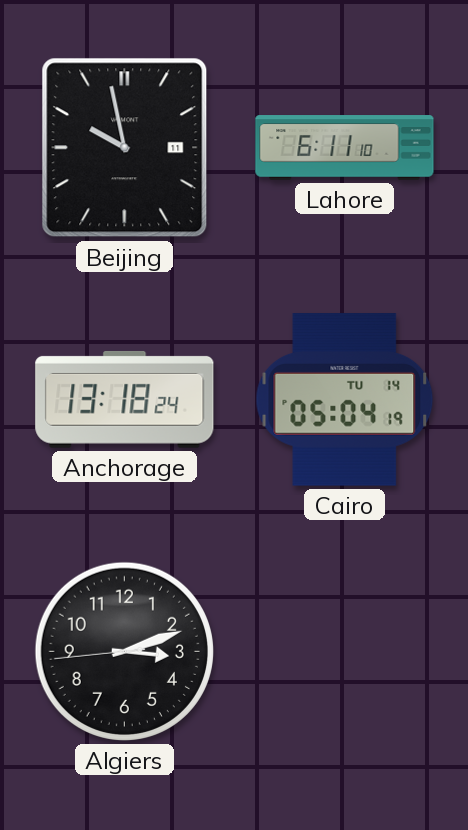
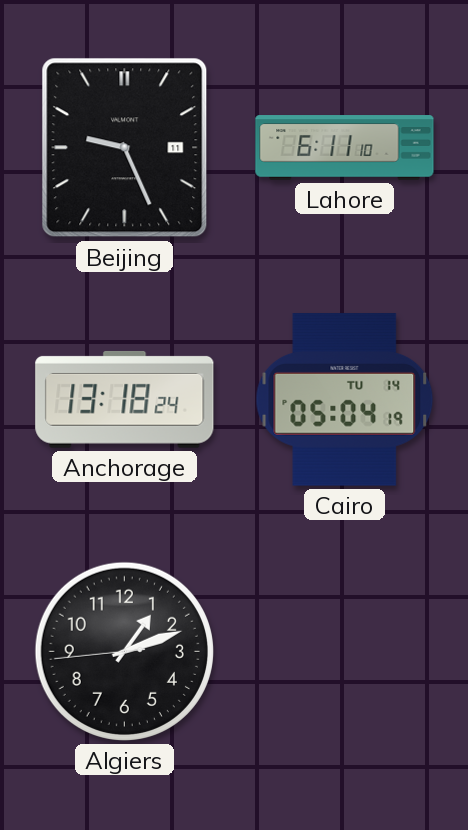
Beijing: 9:58 -> 9:26 (125, 148)
Algiers: 3:11 -> 1:11 (124, 651)
